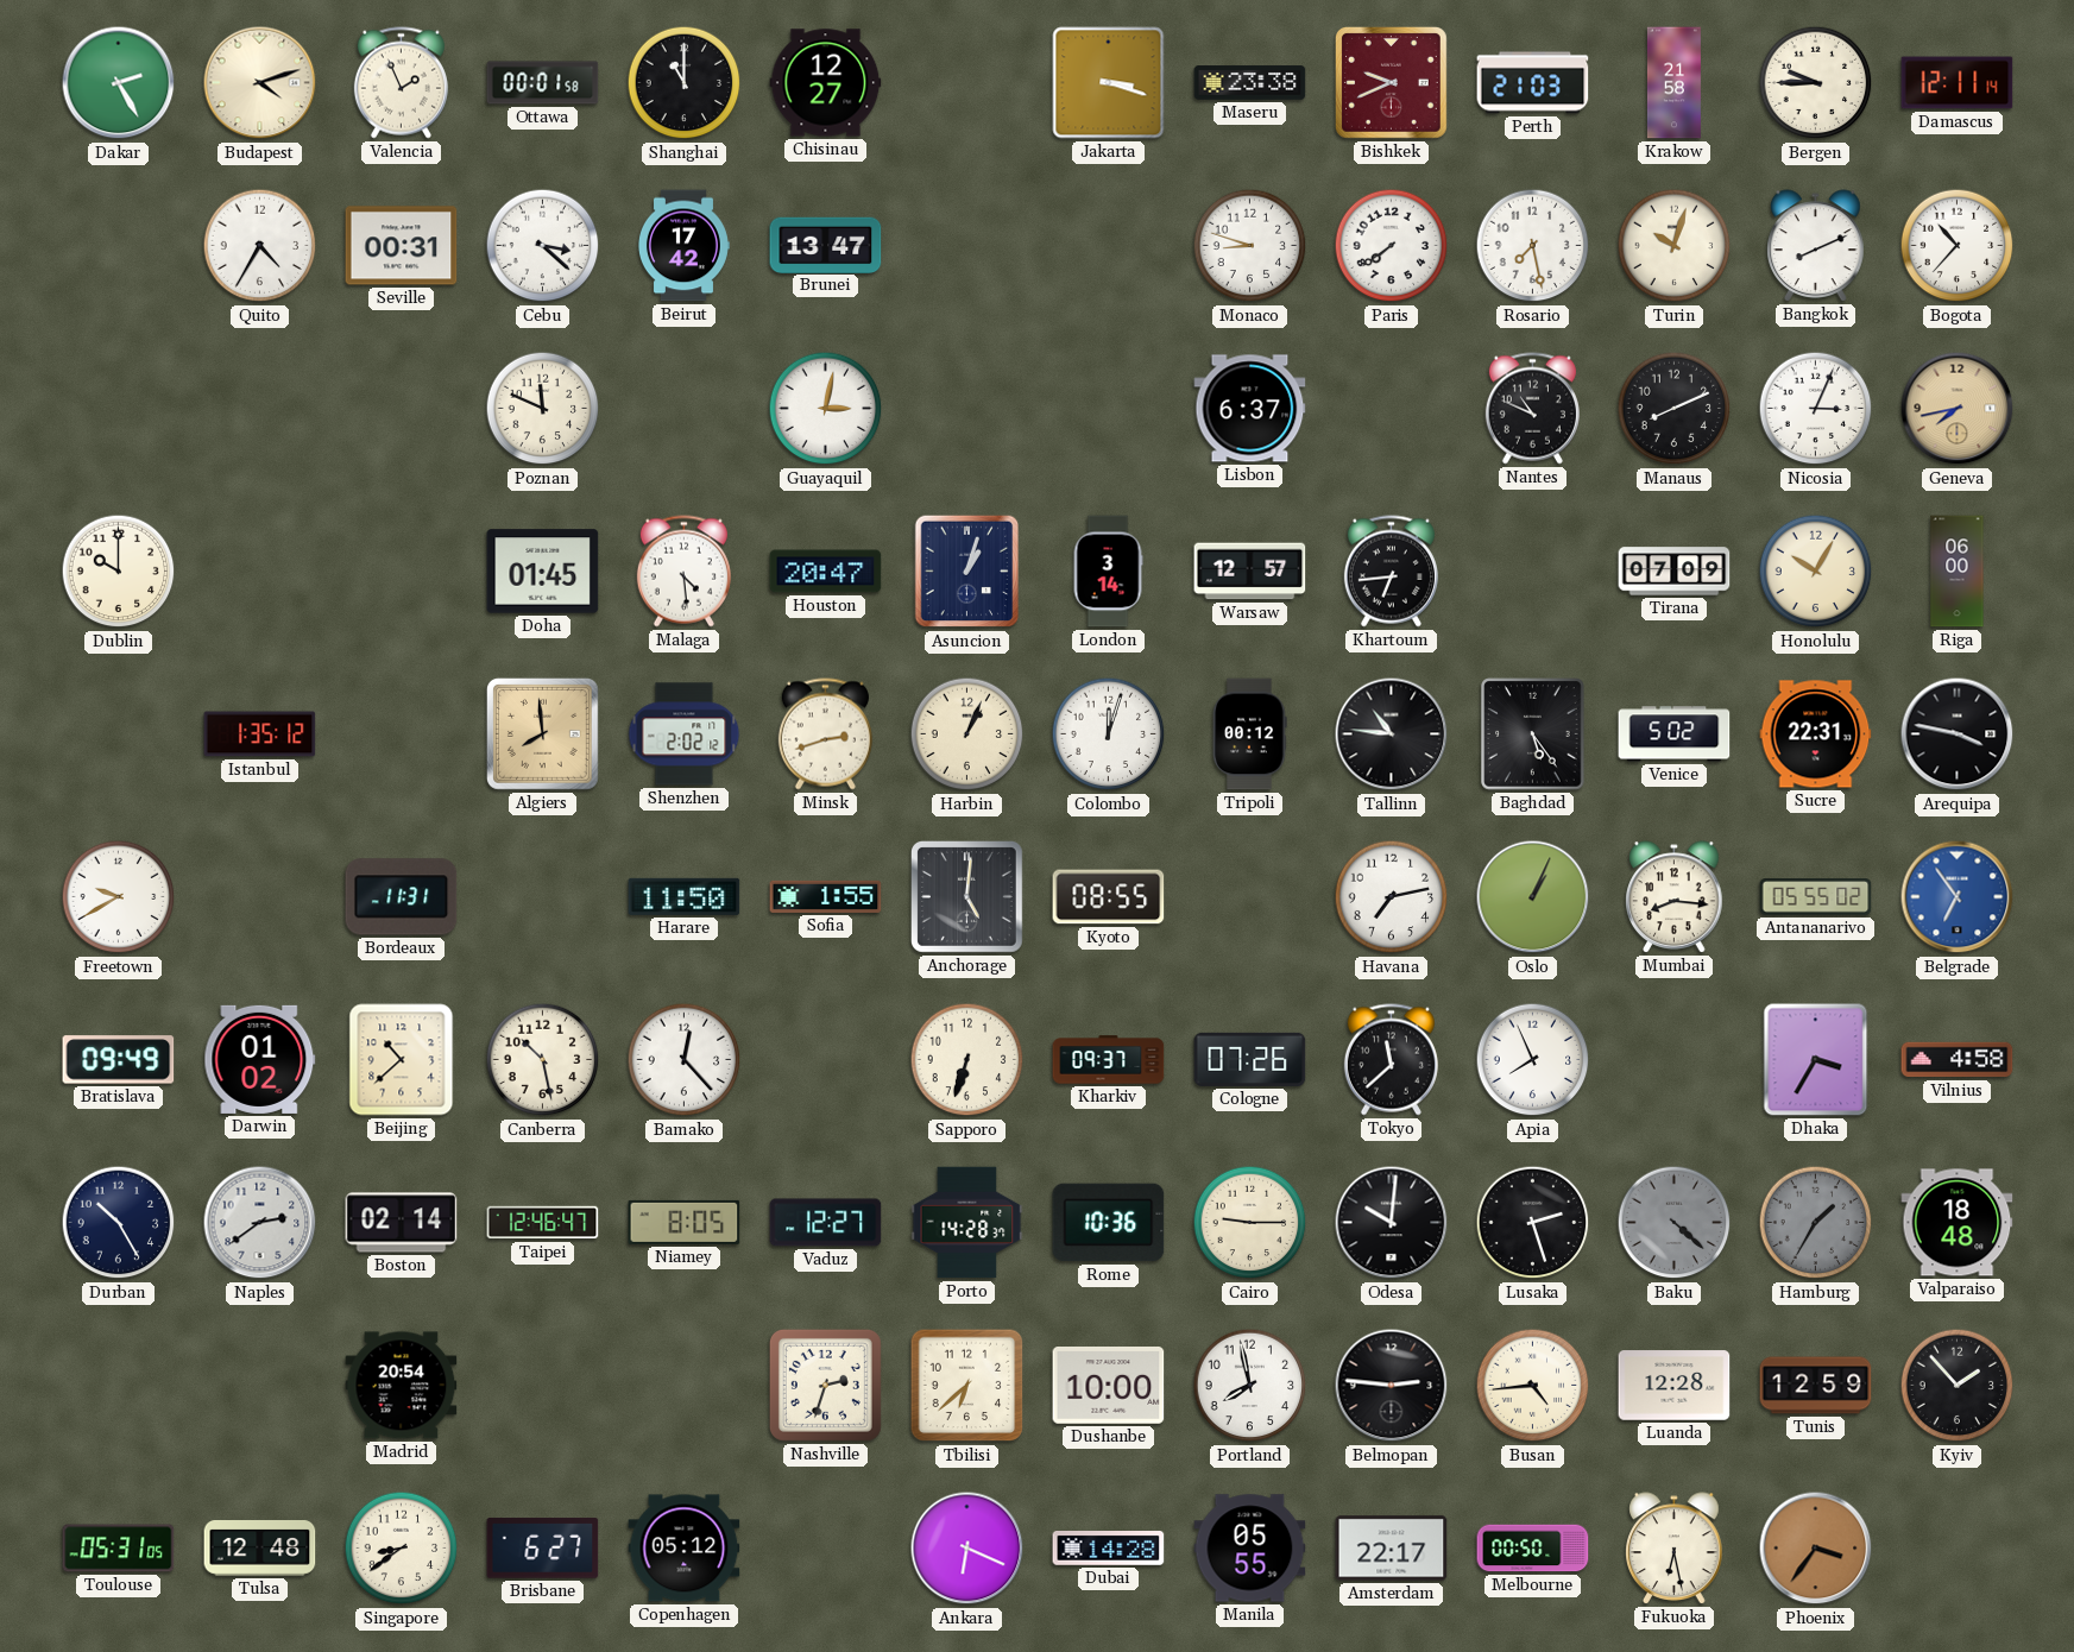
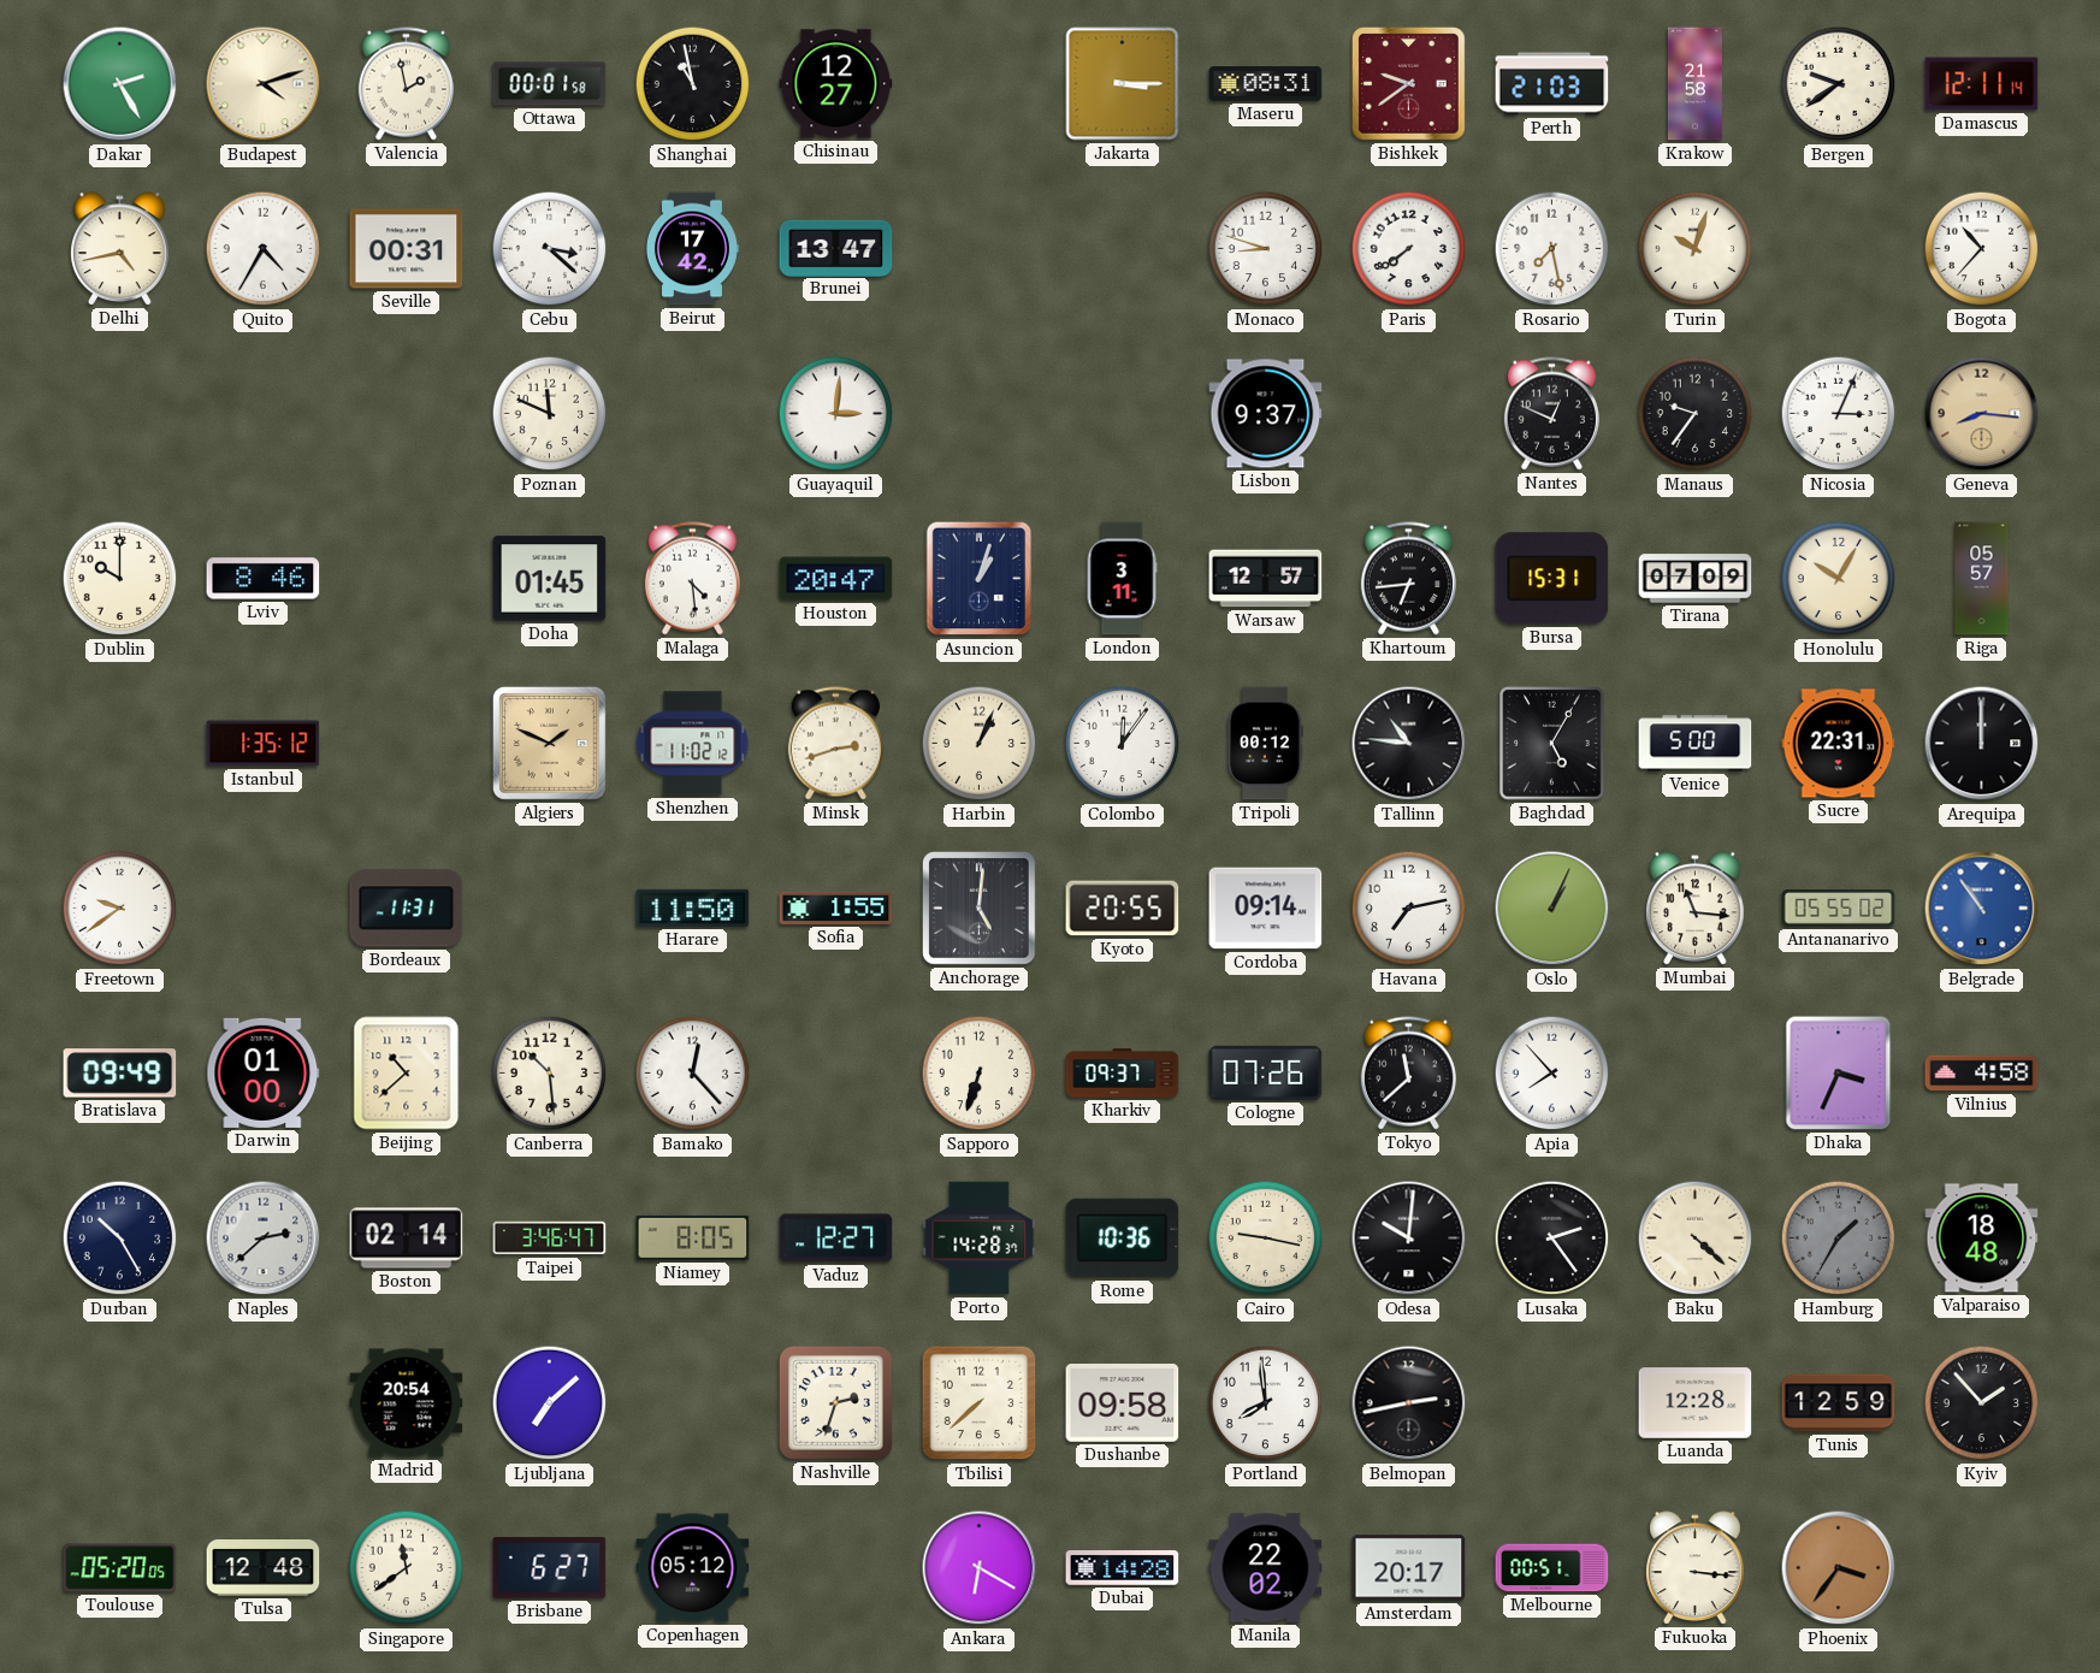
Valencia: 1:56 -> 1:58 (406, 84)
Shanghai: 11:00 -> 10:58 (693, 84)
Jakarta: 3:18 -> 3:15 (1123, 84)
Maseru: 23:38 -> 08:31 (1266, 84)
Bishkek: 9:41 -> 9:39 (1408, 83)
Bergen: 9:45 -> 9:39 (1839, 84)
Delhi: none -> 4:43 (120, 249)
Bangkok: 8:11 -> none (1816, 246)
Guayaquil: 3:02 -> 3:01 (836, 414)
Lisbon: 6:37 -> 9:37 (1266, 414)
Nantes: 10:49 -> 12:49 (1551, 414)
Manaus: 8:11 -> 9:36 (1696, 414)
Geneva: 7:43 -> 8:16 (1982, 414)
Lviv: none -> 8:46 (264, 579)
London: 3:14 -> 3:11 (1122, 579)
Bursa: none -> 15:31 (1552, 579)
Riga: 06:00 -> 05:57 (1982, 579)
Algiers: 7:59 -> 1:49 (549, 743)
Shenzhen: 2:02 -> 11:02 (693, 744)
Colombo: 12:03 -> 12:06 (1123, 744)
Baghdad: 5:24 -> 5:05 (1552, 744)
Venice: 5:02 -> 5:00 (1696, 744)
Arequipa: 3:47 -> 12:00 (1982, 744)
Freetown: 9:40 -> 9:39 (120, 909)
Kyoto: 08:55 -> 20:55 (1123, 909)
Cordoba: none -> 09:14 (1266, 909)
Mumbai: 8:16 -> 11:16 (1696, 909)
Belgrade: 6:54 -> 10:54 (1982, 909)
Darwin: 01:02 -> 01:00 (264, 1072)
Canberra: 10:28 -> 10:29 (550, 1074)
Apia: 7:56 -> 7:53 (1552, 1074)
Dhaka: 3:35 -> 3:34 (1839, 1074)
Naples: 2:39 -> 2:38 (264, 1239)
Taipei: 12:46 -> 3:46 (550, 1239)
Cairo: 9:15 -> 9:17 (1266, 1239)
Lusaka: 2:27 -> 2:24 (1552, 1239)
Baku dial: grey -> cream (1696, 1239)
Ljubljana: none -> 7:08 (550, 1403)
Tbilisi: 6:38 -> 7:38 (980, 1403)
Dushanbe: 10:00 -> 09:58 (1123, 1403)
Portland: 7:58 -> 7:59 (1266, 1403)
Belmopan: 2:46 -> 2:43 (1409, 1403)
Busan: 4:44 -> none (1533, 1386)
Toulouse: 05:31 -> 05:20 (120, 1568)
Singapore: 8:39 -> 11:39 (407, 1568)
Ankara: 6:19 -> 6:20 (980, 1568)
Manila: 05:55 -> 22:02 (1266, 1568)
Amsterdam: 22:17 -> 20:17 (1409, 1568)
Melbourne: 00:50 -> 00:51 (1552, 1568)
Fukuoka: 6:28 -> 3:16 (1696, 1568)
